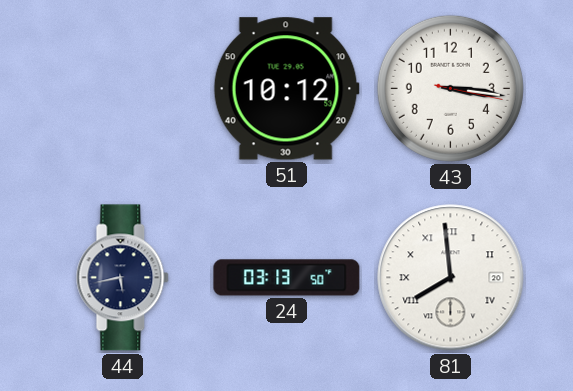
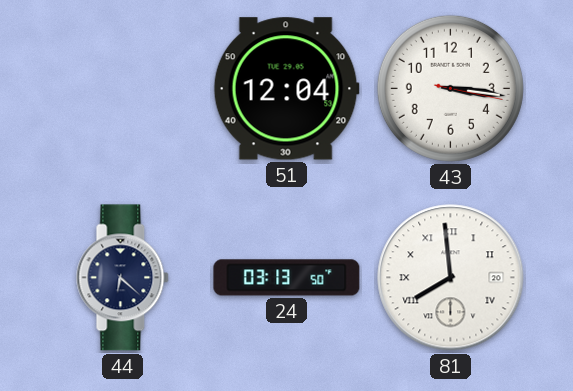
51: 10:12 -> 12:04 (286, 89)
44: 5:43 -> 6:22 (123, 278)
